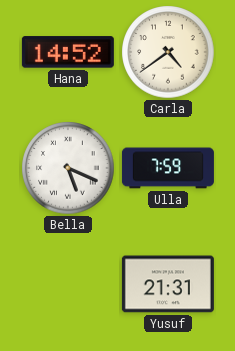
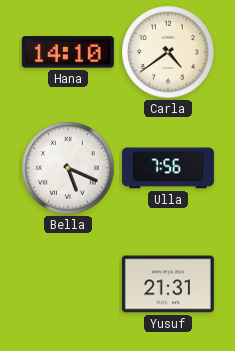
Hana: 14:52 -> 14:10 (68, 52)
Ulla: 7:59 -> 7:56 (168, 168)
